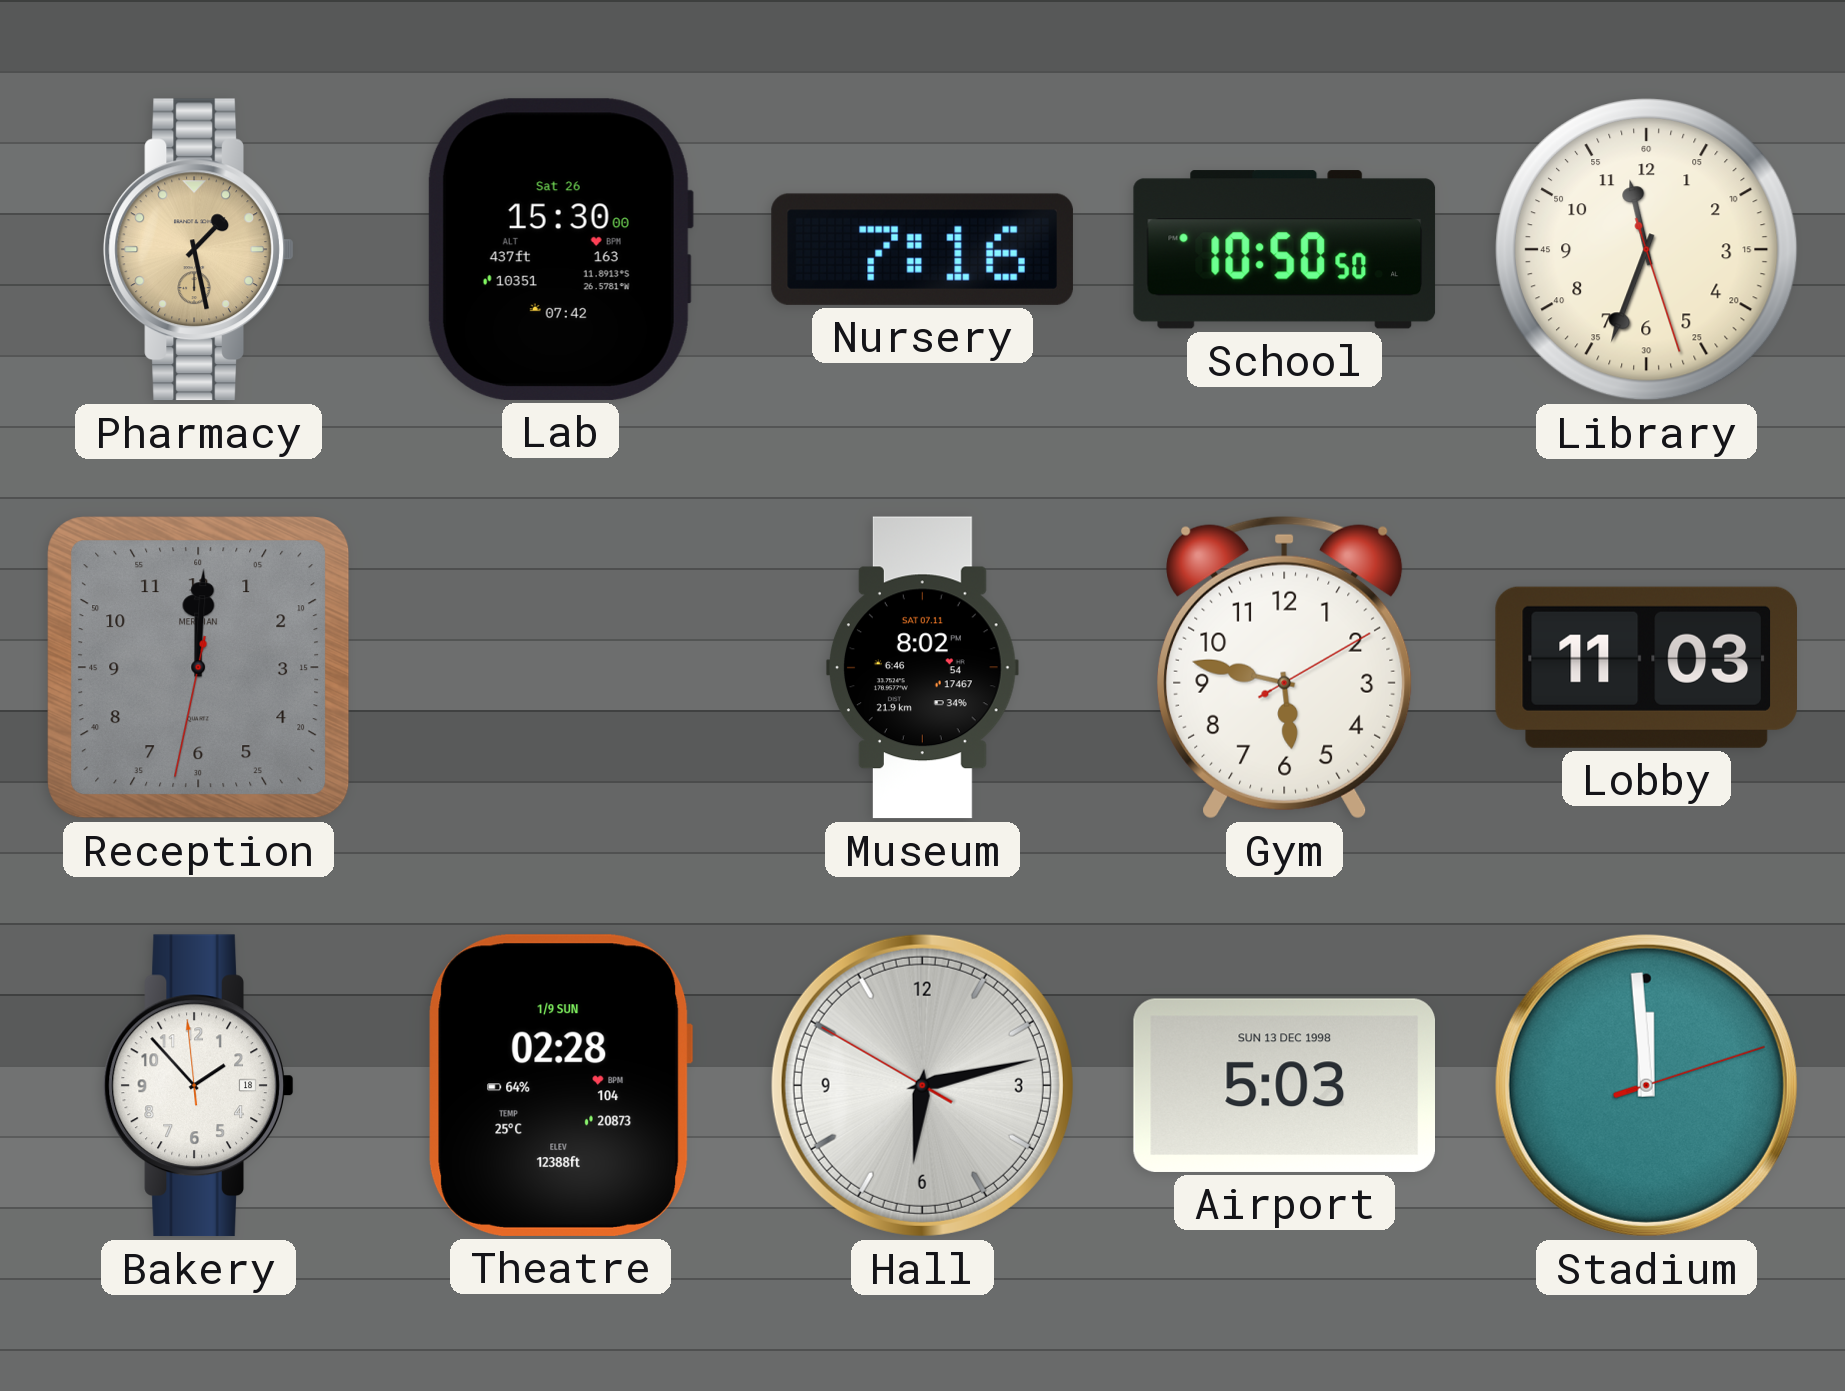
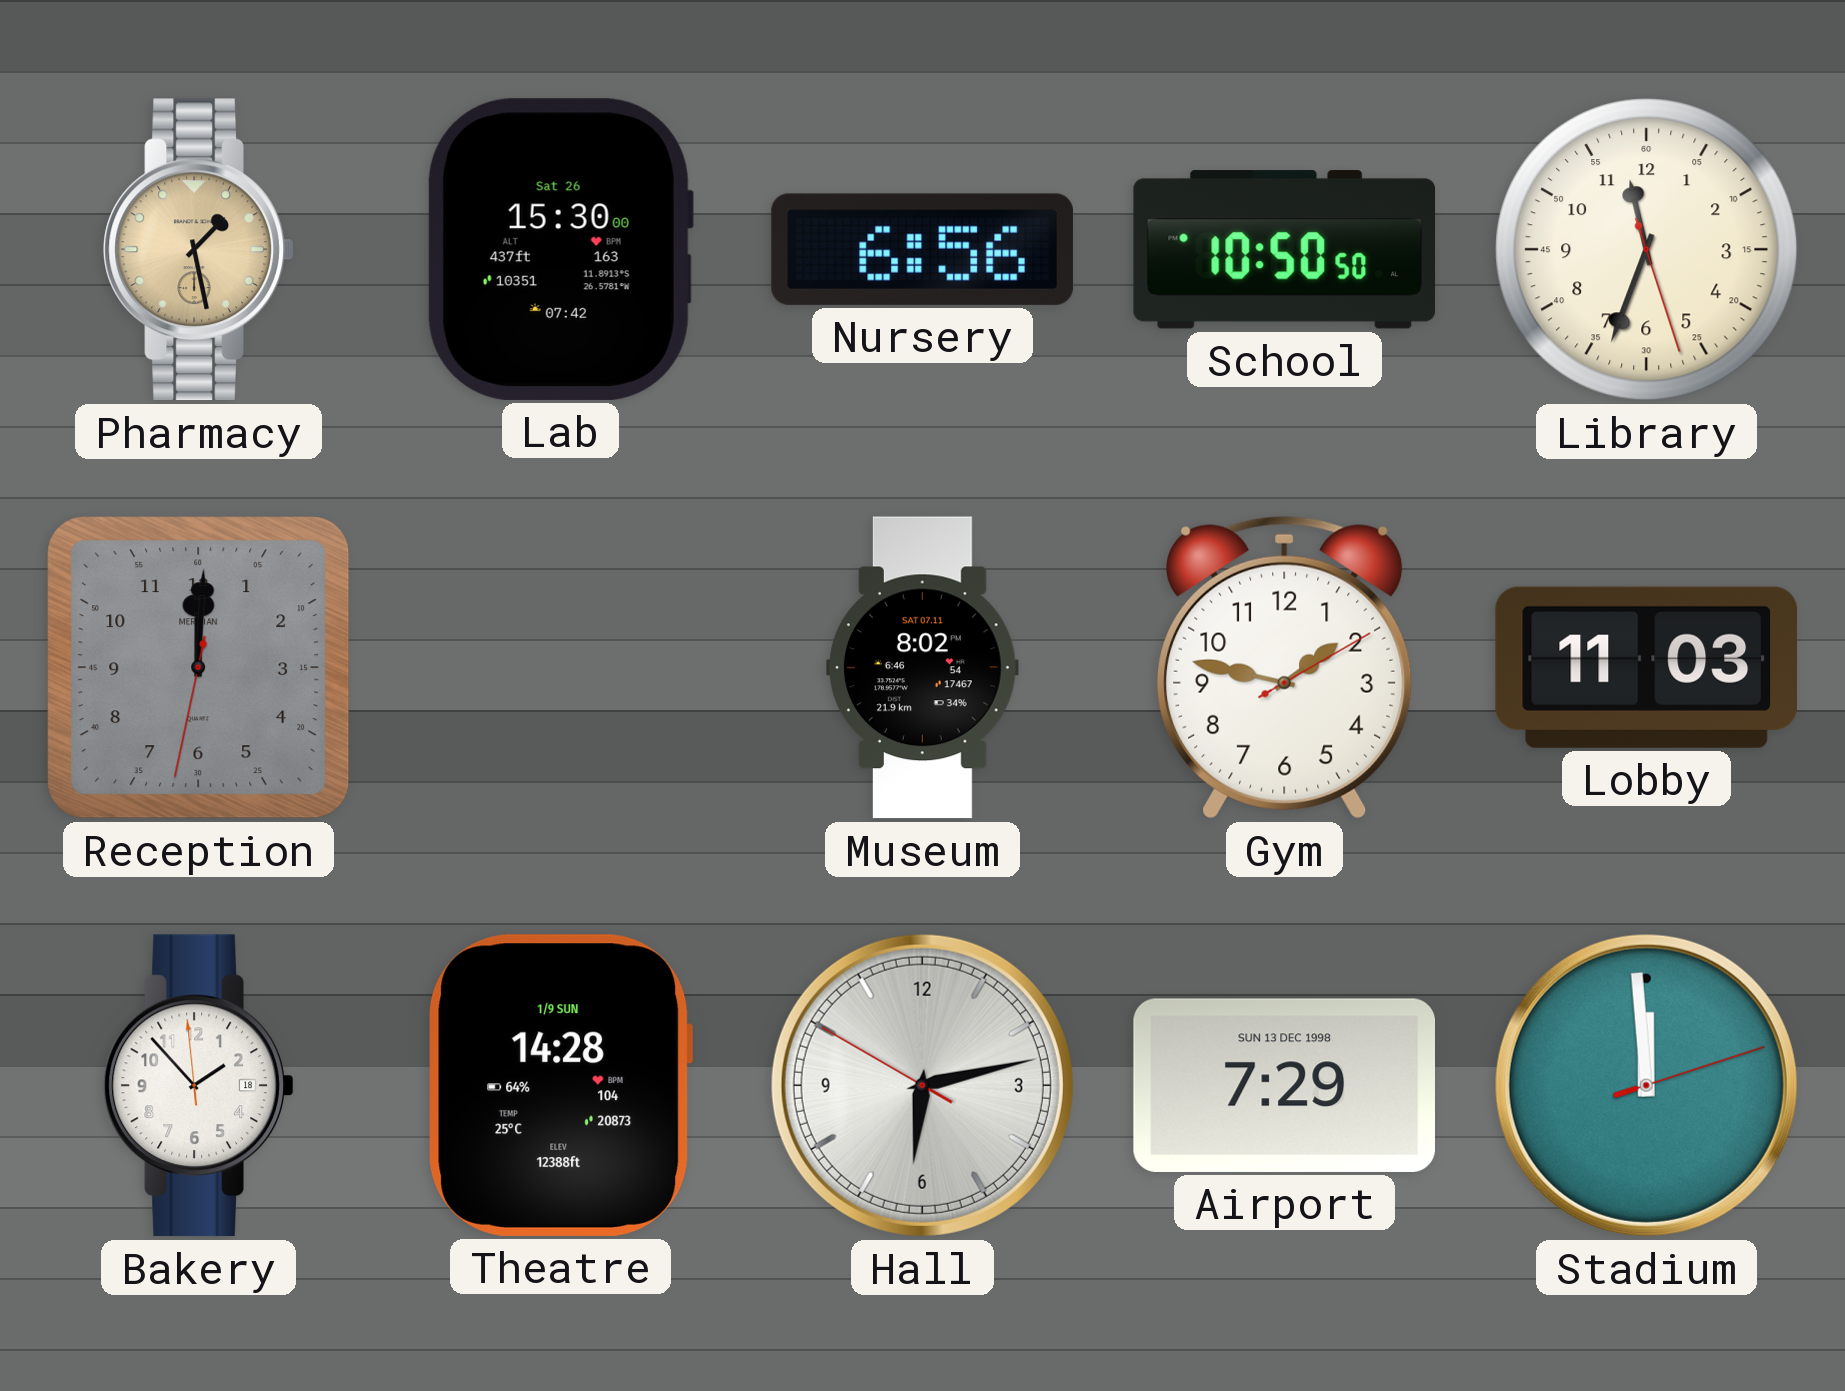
Nursery: 7:16 -> 6:56 (922, 249)
Gym: 5:47 -> 1:47 (1285, 667)
Theatre: 02:28 -> 14:28 (561, 1085)
Airport: 5:03 -> 7:29 (1284, 1085)
